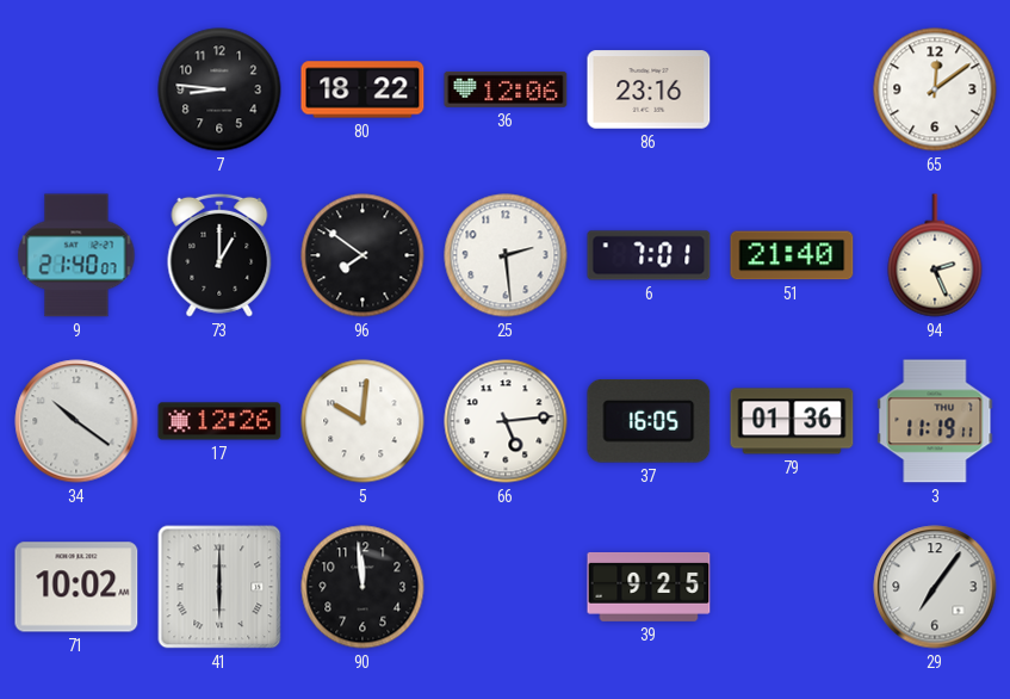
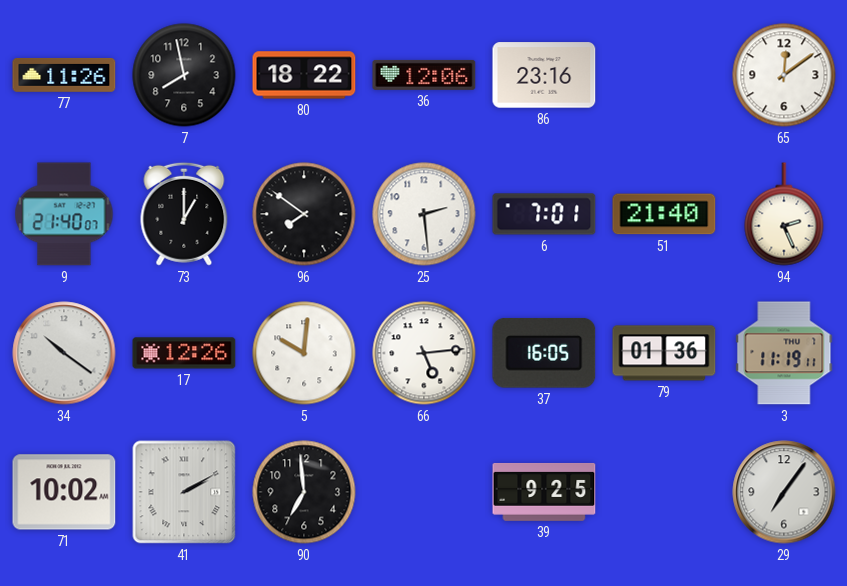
77: none -> 11:26 (64, 76)
7: 8:46 -> 7:58 (184, 75)
41: 6:00 -> 2:10 (184, 492)
90: 11:59 -> 6:59 (304, 492)
